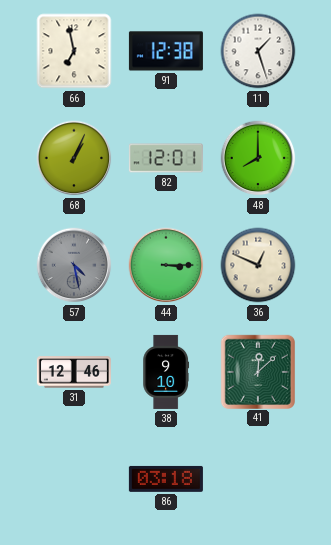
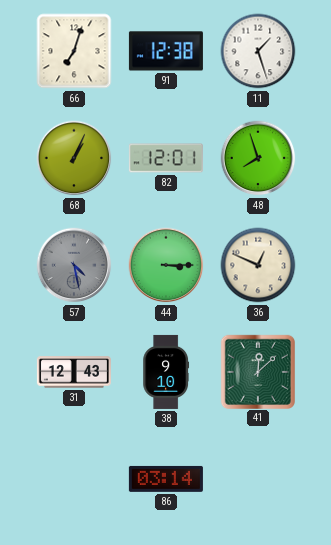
66: 6:58 -> 7:03 (74, 51)
48: 8:00 -> 7:57 (258, 158)
31: 12:46 -> 12:43 (74, 372)
86: 03:18 -> 03:14 (166, 479)
